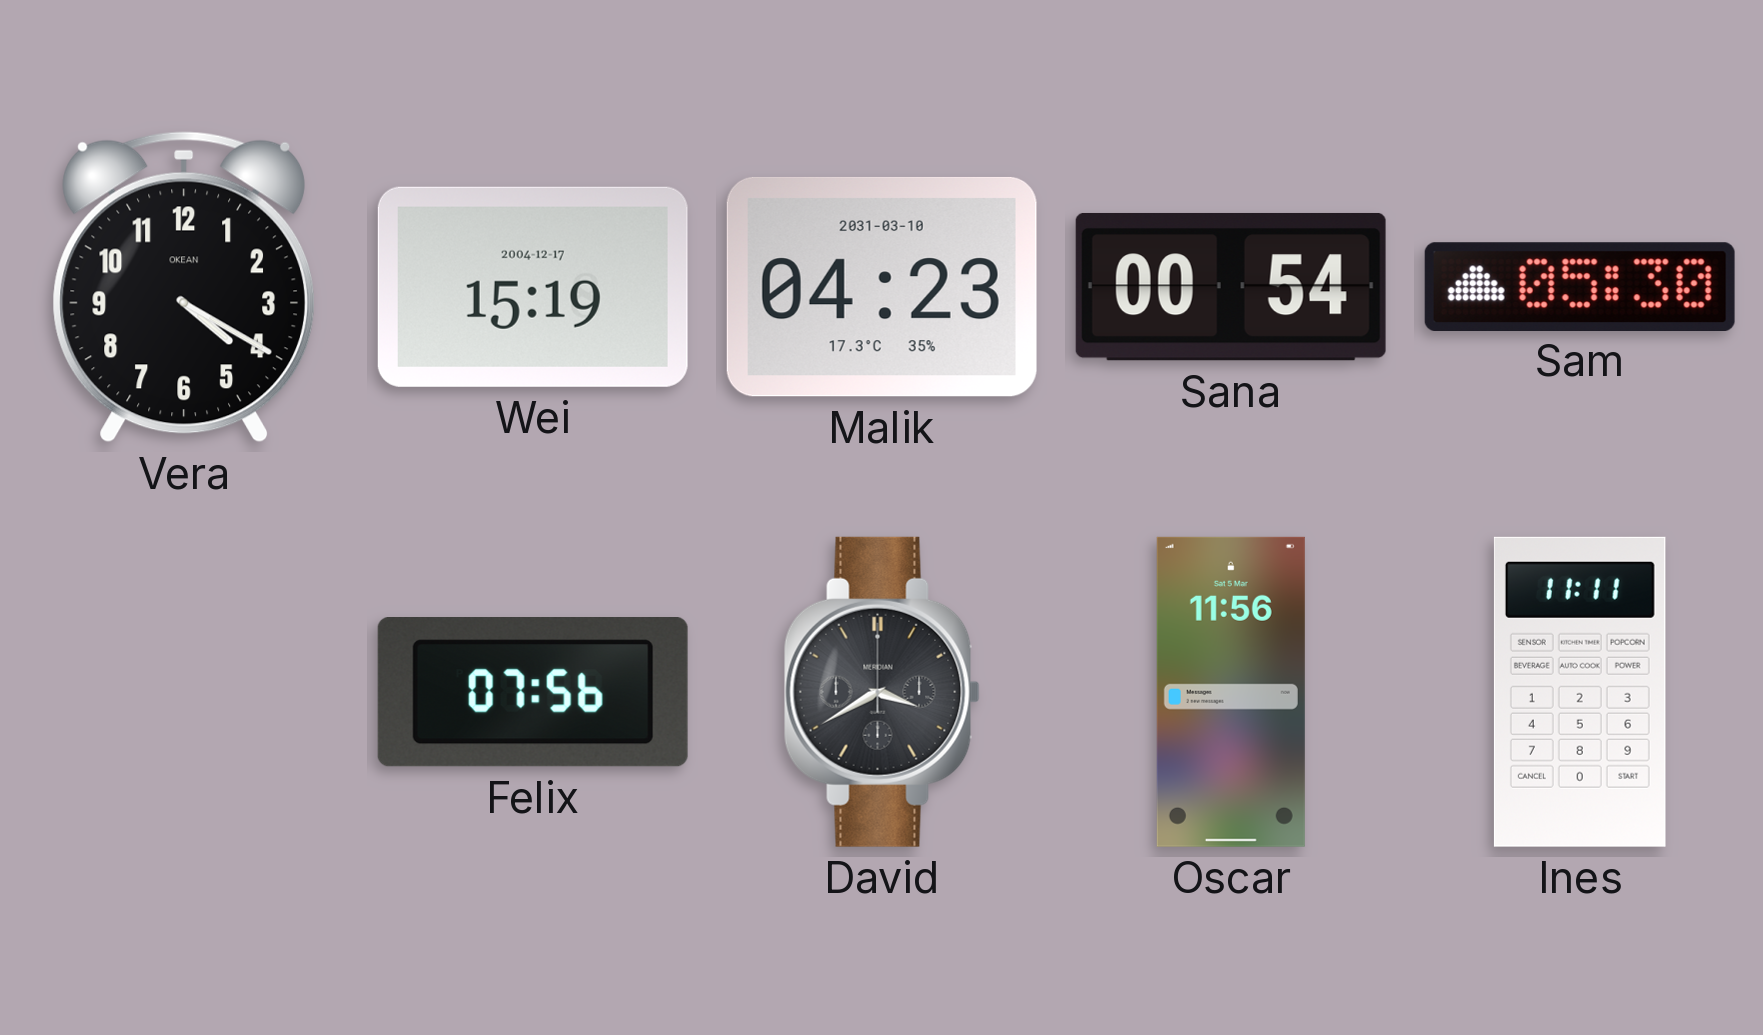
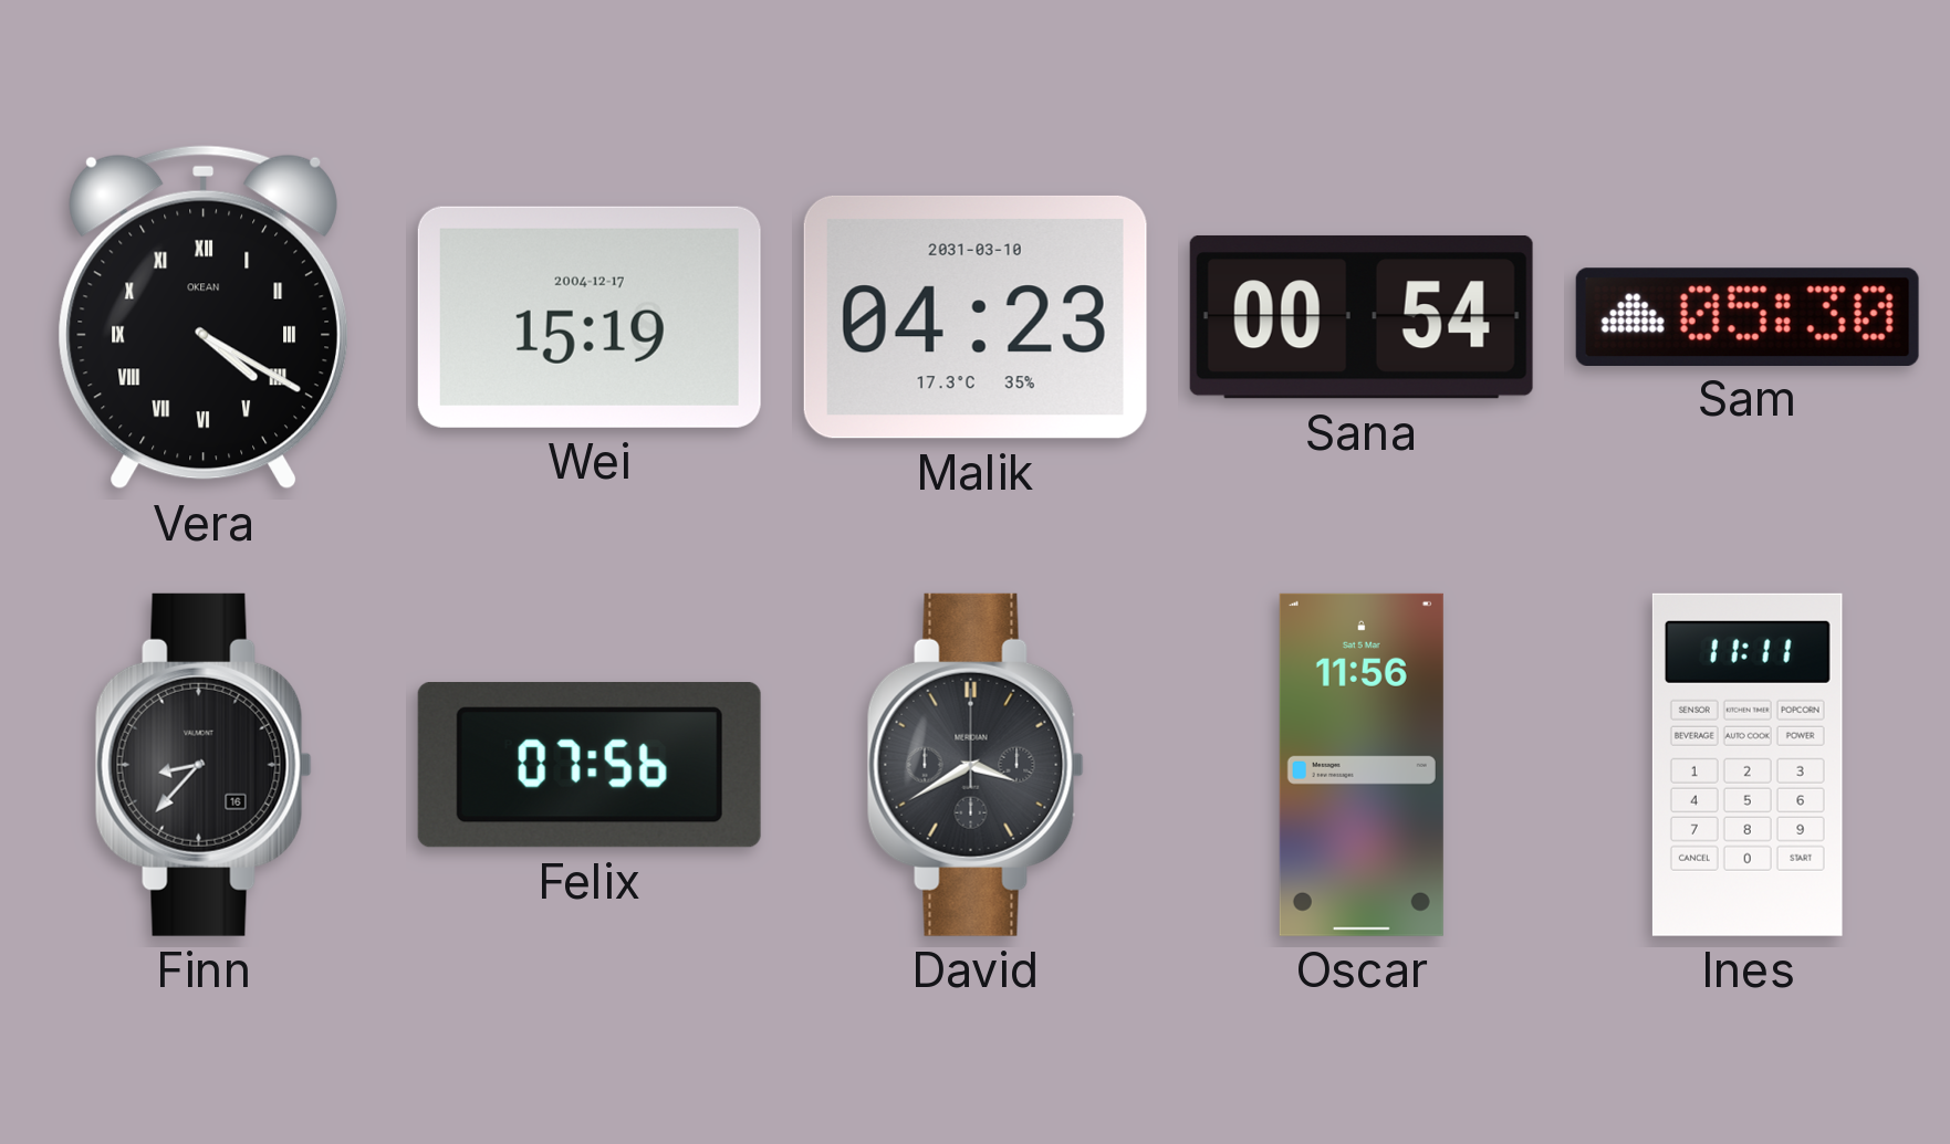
Vera numerals: Arabic -> Roman (202, 317)
Finn: none -> 8:37 (204, 765)
